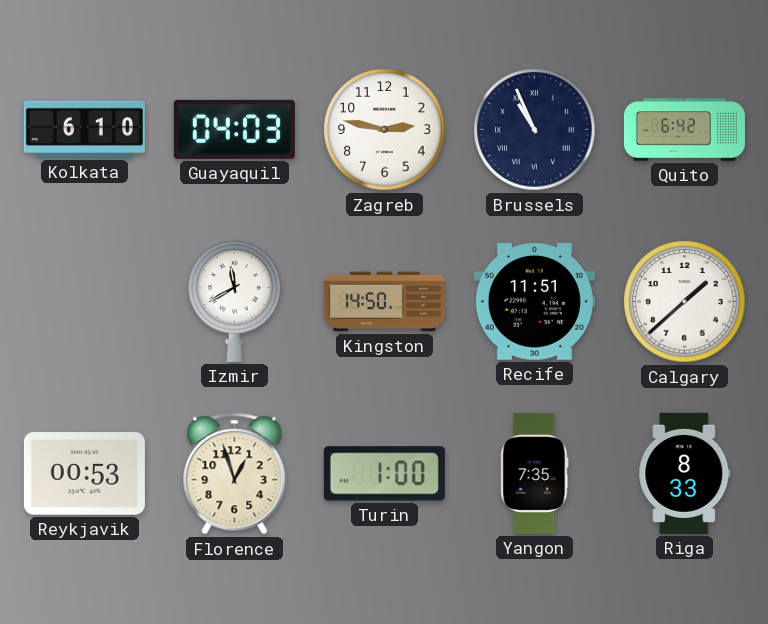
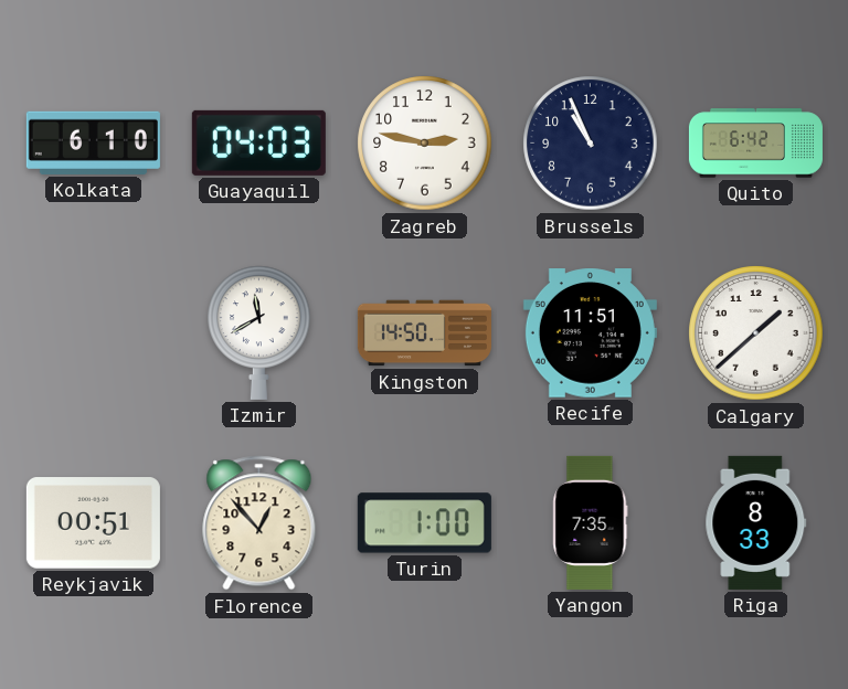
Brussels numerals: Roman -> Arabic (591, 144)
Reykjavik: 00:53 -> 00:51 (93, 523)
Florence: 12:57 -> 12:53 (259, 523)
